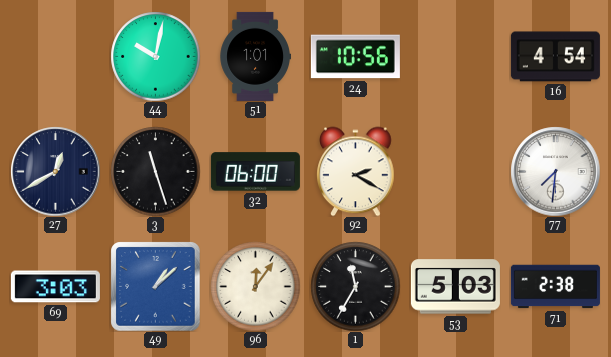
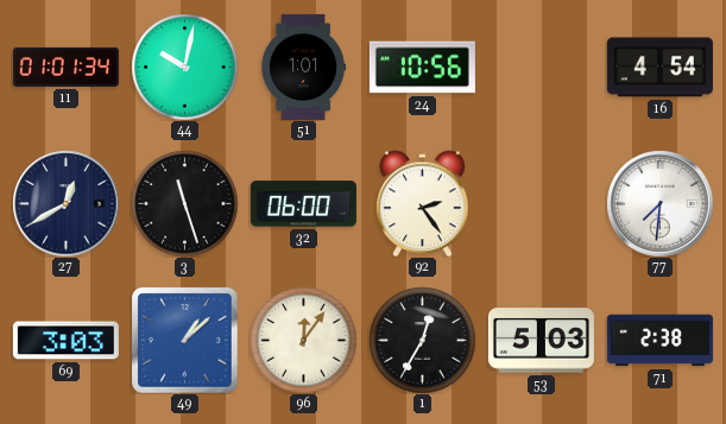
11: none -> 01:01 (65, 67)
92: 2:20 -> 2:24 (423, 203)
1: 11:35 -> 12:35 (422, 340)
